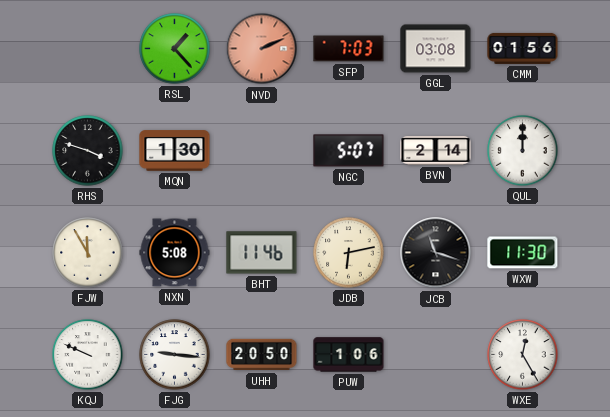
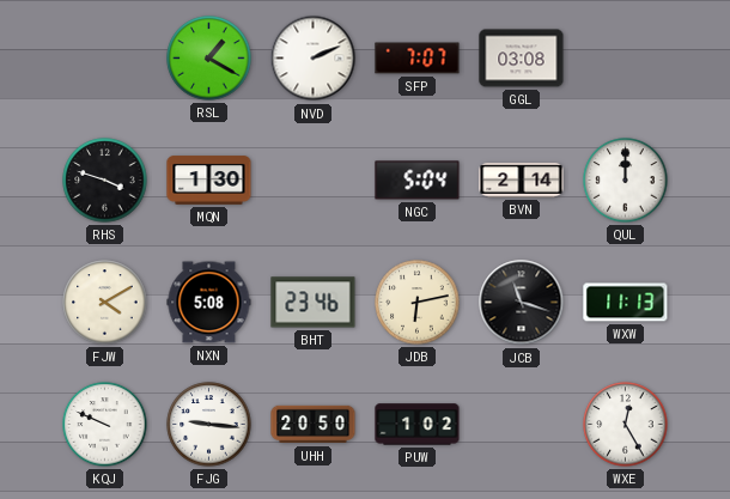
RSL: 1:23 -> 1:20 (209, 59)
NVD dial: salmon -> white (314, 59)
SFP: 7:03 -> 7:07 (418, 59)
CMM: 01:56 -> none (523, 48)
NGC: 5:07 -> 5:04 (418, 181)
FJW: 11:55 -> 4:10 (105, 303)
BHT: 11:46 -> 23:46 (314, 303)
WXW: 11:30 -> 11:13 (626, 303)
PUW: 1:06 -> 1:02 (418, 425)
